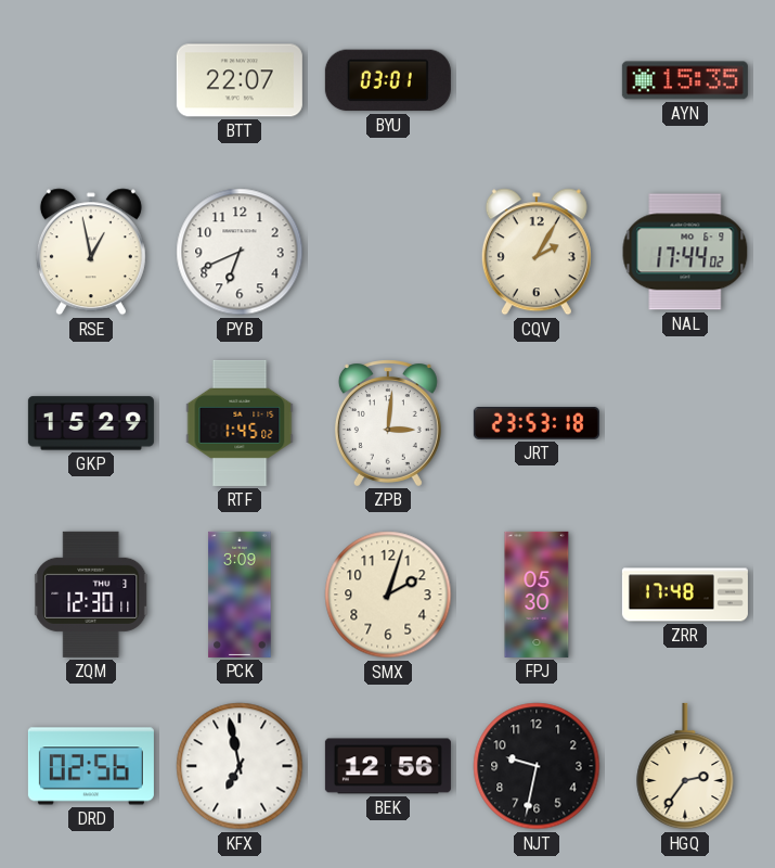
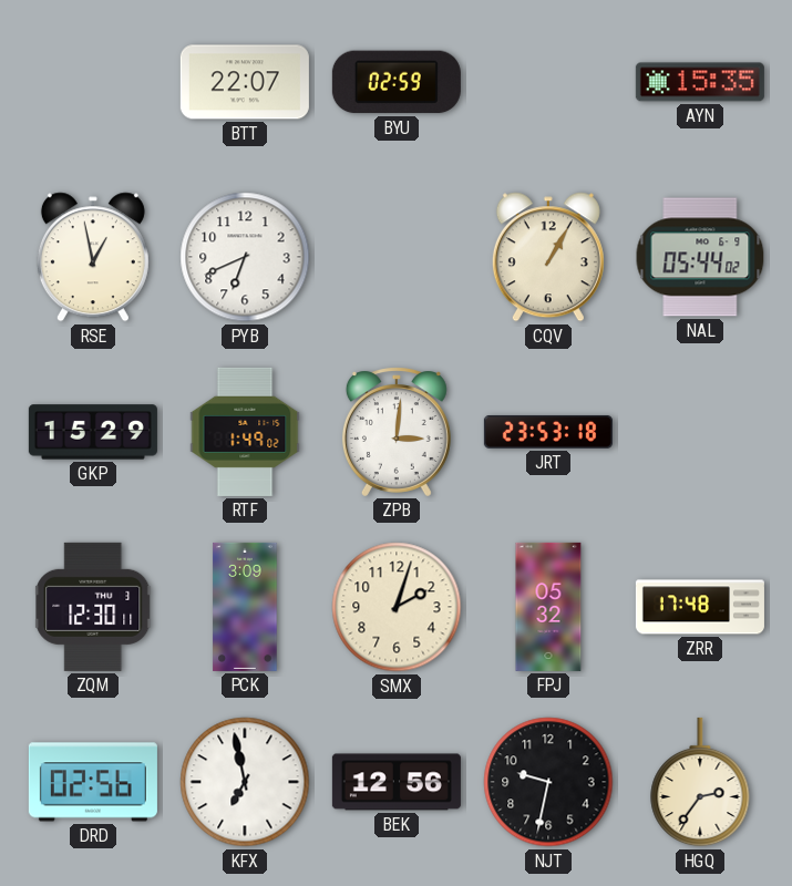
BYU: 03:01 -> 02:59 (397, 82)
CQV: 2:05 -> 1:05 (548, 257)
NAL: 17:44 -> 05:44 (700, 257)
RTF: 1:45 -> 1:49 (245, 432)
FPJ: 05:30 -> 05:32 (548, 607)
